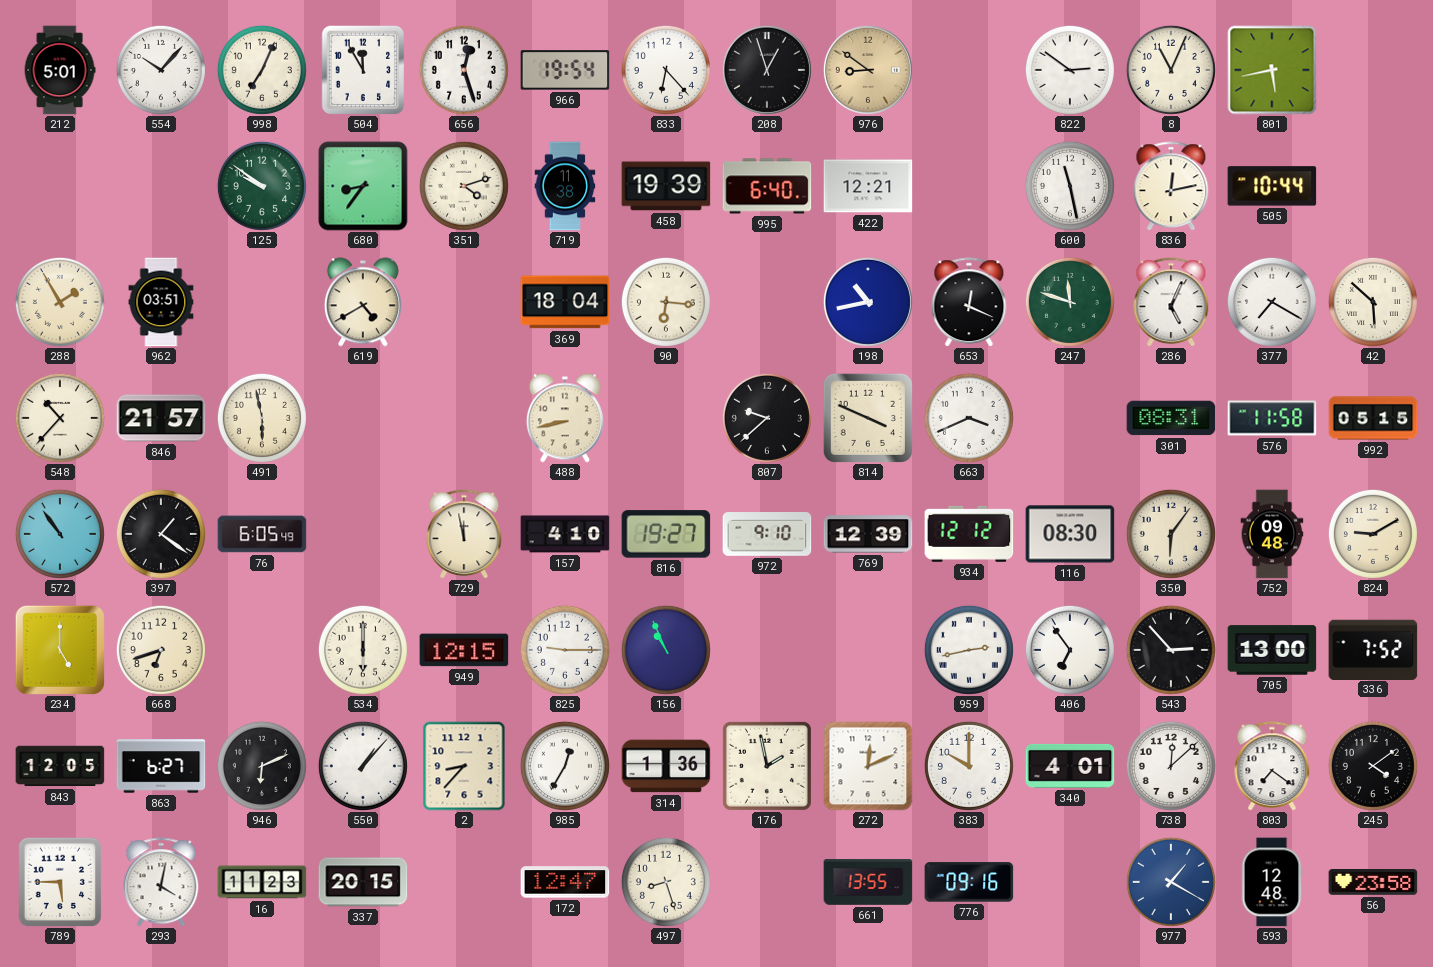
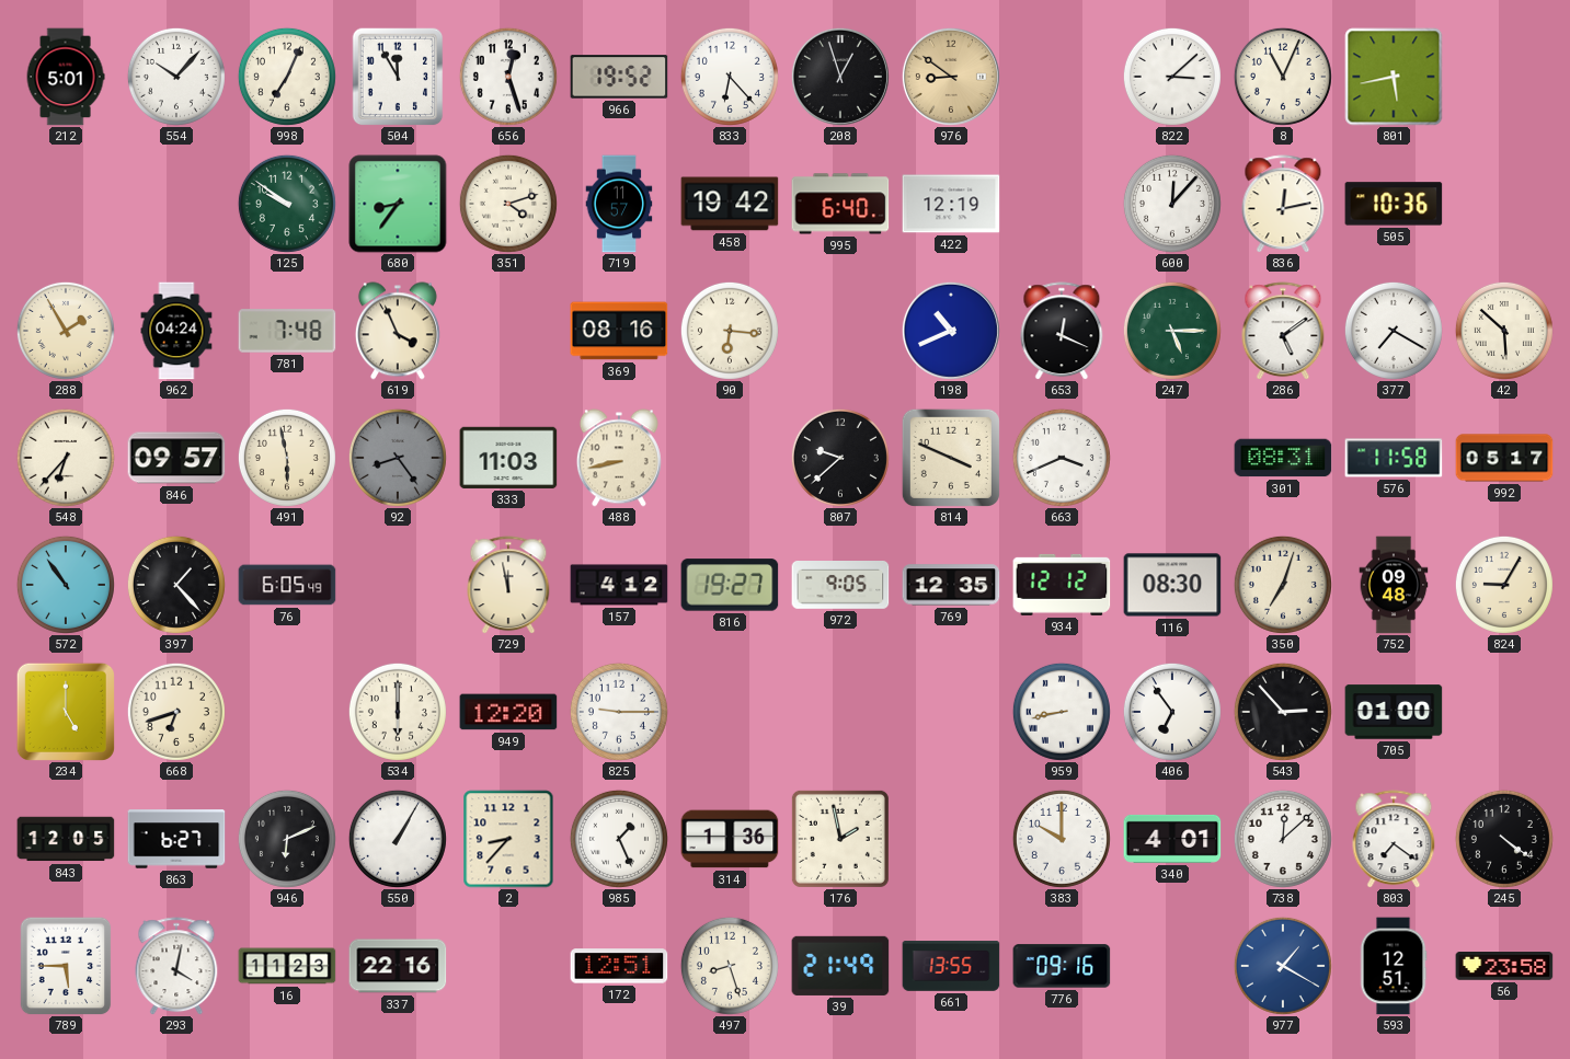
966: 19:54 -> 19:52 (619, 77)
822: 2:51 -> 3:08 (1172, 77)
719: 11:38 -> 11:57 (619, 204)
458: 19:39 -> 19:42 (730, 204)
422: 12:21 -> 12:19 (951, 204)
600: 11:28 -> 12:07 (1172, 204)
505: 10:44 -> 10:36 (1394, 204)
962: 03:51 -> 04:24 (176, 331)
781: none -> 7:48 (287, 331)
619: 4:40 -> 3:56 (398, 331)
369: 18:04 -> 08:16 (619, 331)
198: 10:43 -> 10:41 (951, 331)
247: 11:48 -> 5:15 (1172, 331)
286: 5:04 -> 5:09 (1283, 331)
548: 10:37 -> 6:37 (66, 458)
846: 21:57 -> 09:57 (176, 458)
92: none -> 8:24 (398, 458)
333: none -> 11:03 (508, 458)
992: 05:15 -> 05:17 (1504, 458)
397: 1:21 -> 1:23 (176, 585)
157: 4:10 -> 4:12 (619, 585)
972: 9:10 -> 9:05 (840, 586)
769: 12:39 -> 12:35 (951, 585)
350: 6:06 -> 7:03 (1283, 585)
824: 9:10 -> 9:05 (1504, 585)
949: 12:15 -> 12:20 (508, 712)
156: 10:56 -> none (666, 650)
959: 2:43 -> 8:43 (1062, 712)
705: 13:00 -> 01:00 (1394, 712)
336: 7:52 -> none (1373, 649)
550: 1:07 -> 1:05 (398, 839)
985: 12:35 -> 1:26 (619, 839)
272: 12:11 -> none (868, 766)
245: 4:09 -> 4:21 (1504, 839)
337: 20:15 -> 22:16 (398, 966)
172: 12:47 -> 12:51 (619, 966)
39: none -> 21:49 (840, 966)
593: 12:48 -> 12:51 (1394, 966)
